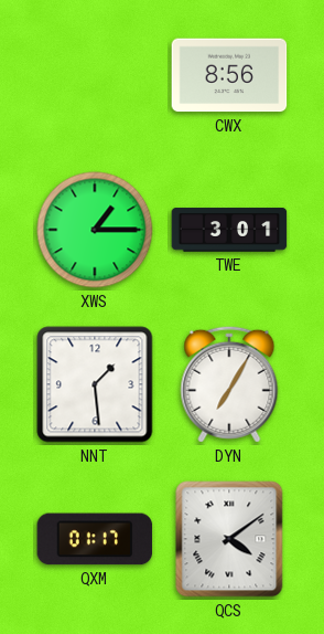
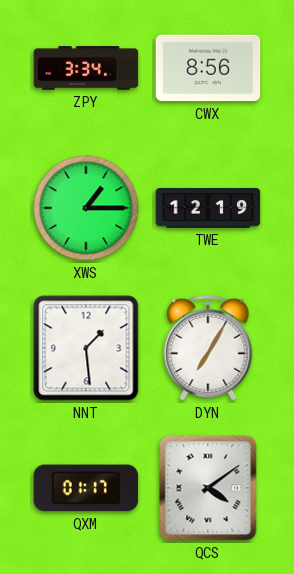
ZPY: none -> 3:34 (86, 68)
TWE: 3:01 -> 12:19 (208, 208)
